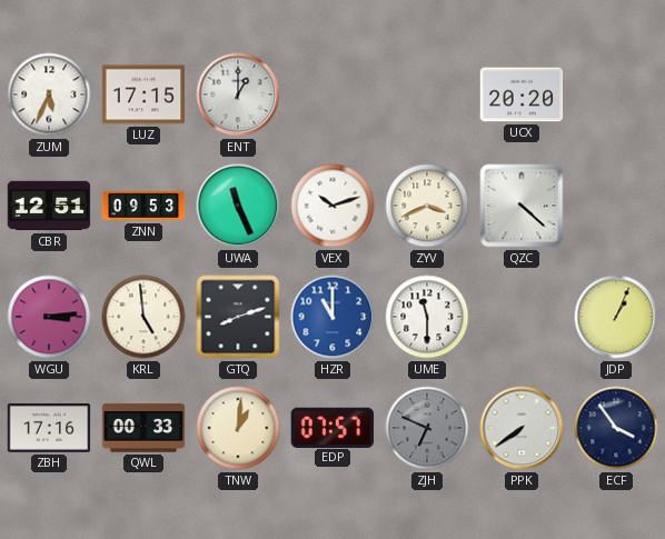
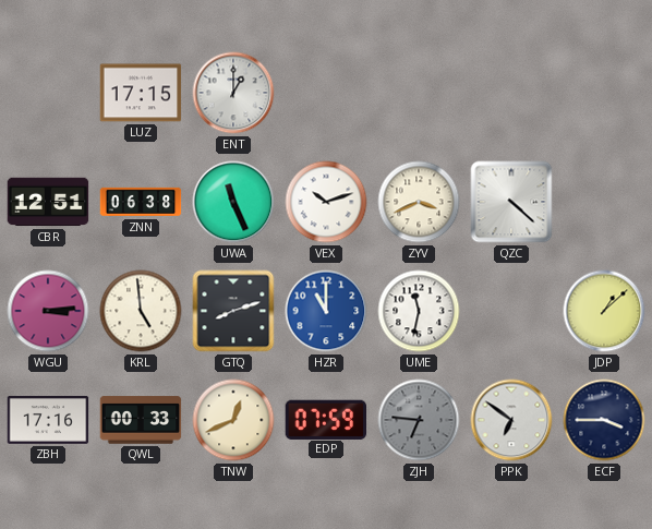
ZUM: 5:34 -> none (49, 94)
UCX: 20:20 -> none (522, 94)
ZNN: 09:53 -> 06:38 (141, 202)
UME: 11:30 -> 11:32 (419, 311)
JDP: 1:04 -> 1:08 (604, 311)
TNW: 1:01 -> 12:41 (233, 420)
EDP: 07:57 -> 07:59 (326, 419)
ZJH: 6:49 -> 6:46 (419, 420)
PPK: 7:39 -> 6:51 (511, 420)
ECF: 3:54 -> 3:45 (604, 420)
